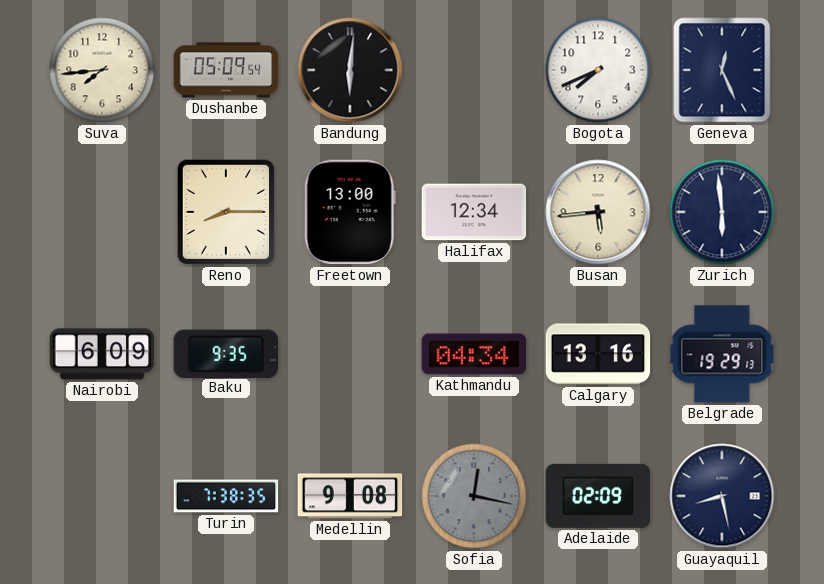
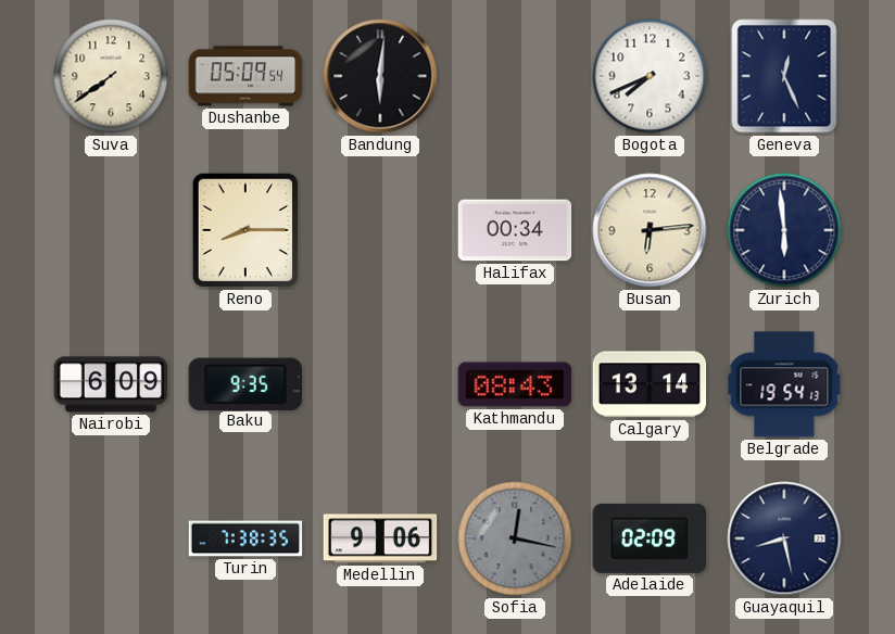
Suva: 7:44 -> 7:39 (111, 76)
Freetown: 13:00 -> none (350, 212)
Halifax: 12:34 -> 00:34 (515, 230)
Busan: 5:44 -> 6:14 (650, 230)
Kathmandu: 04:34 -> 08:43 (515, 384)
Calgary: 13:16 -> 13:14 (650, 384)
Belgrade: 19:29 -> 19:54 (784, 384)
Medellin: 9:08 -> 9:06 (380, 538)
